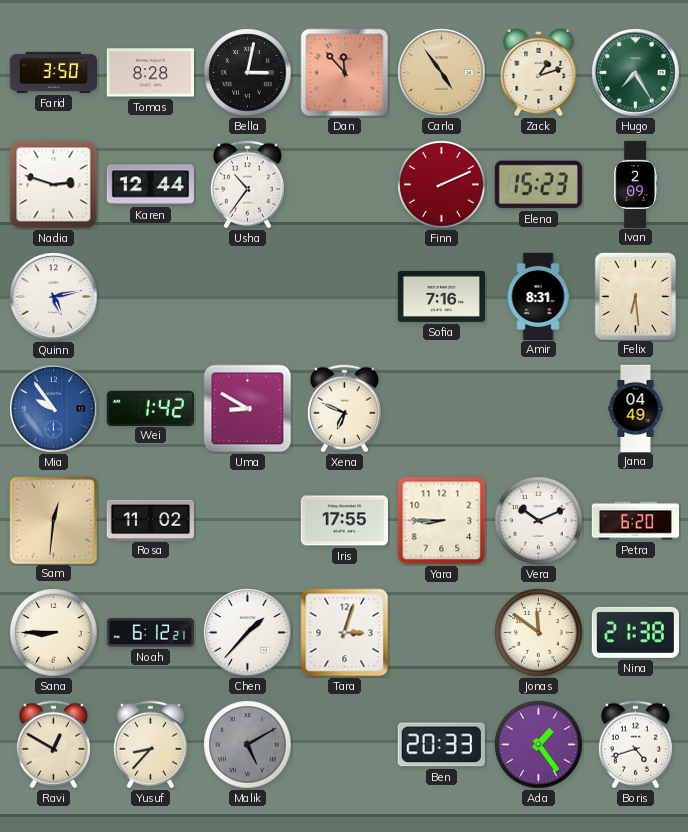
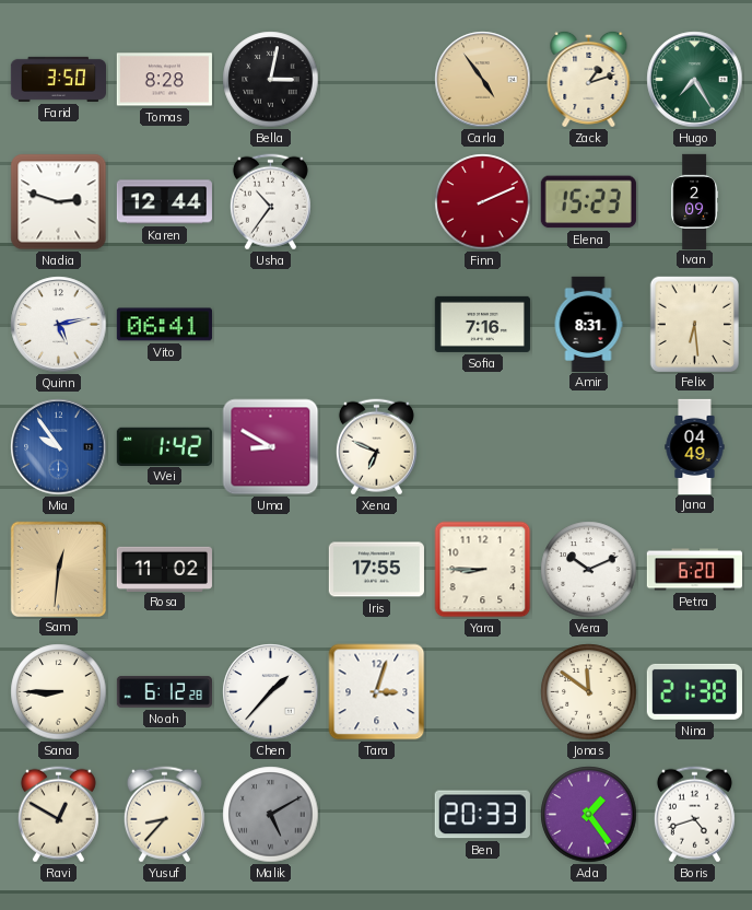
Dan: 11:53 -> none (345, 73)
Vito: none -> 06:41 (164, 325)
Noah: 6:12:21 -> 6:12:28 (164, 692)
